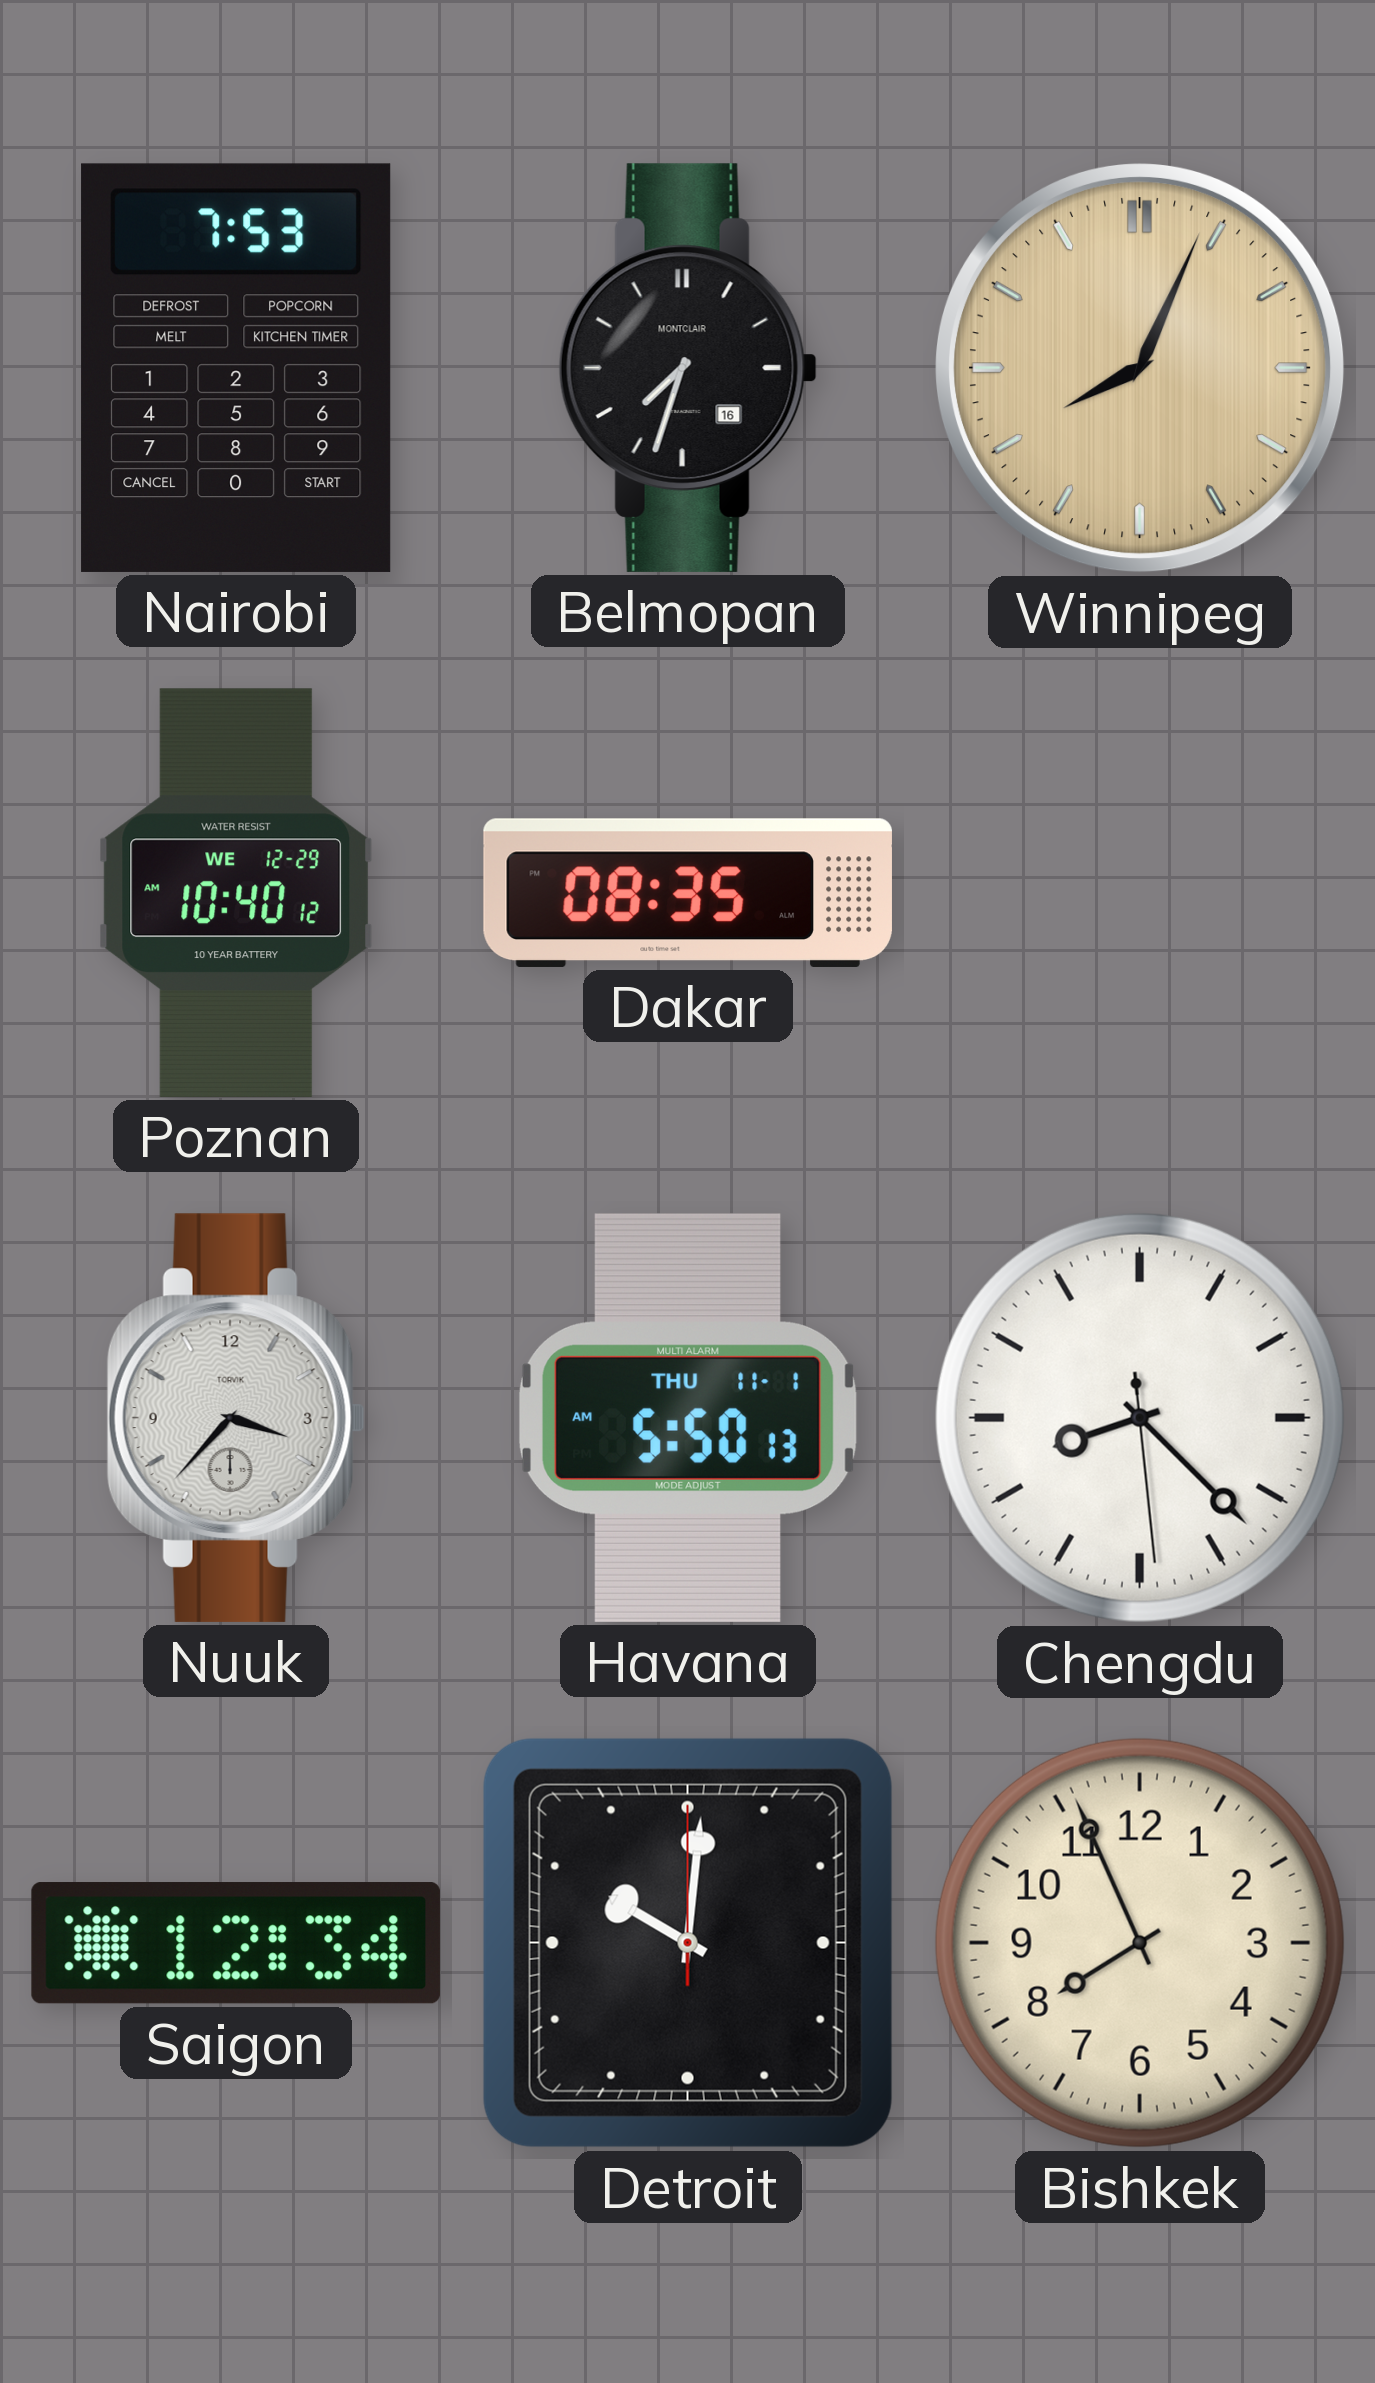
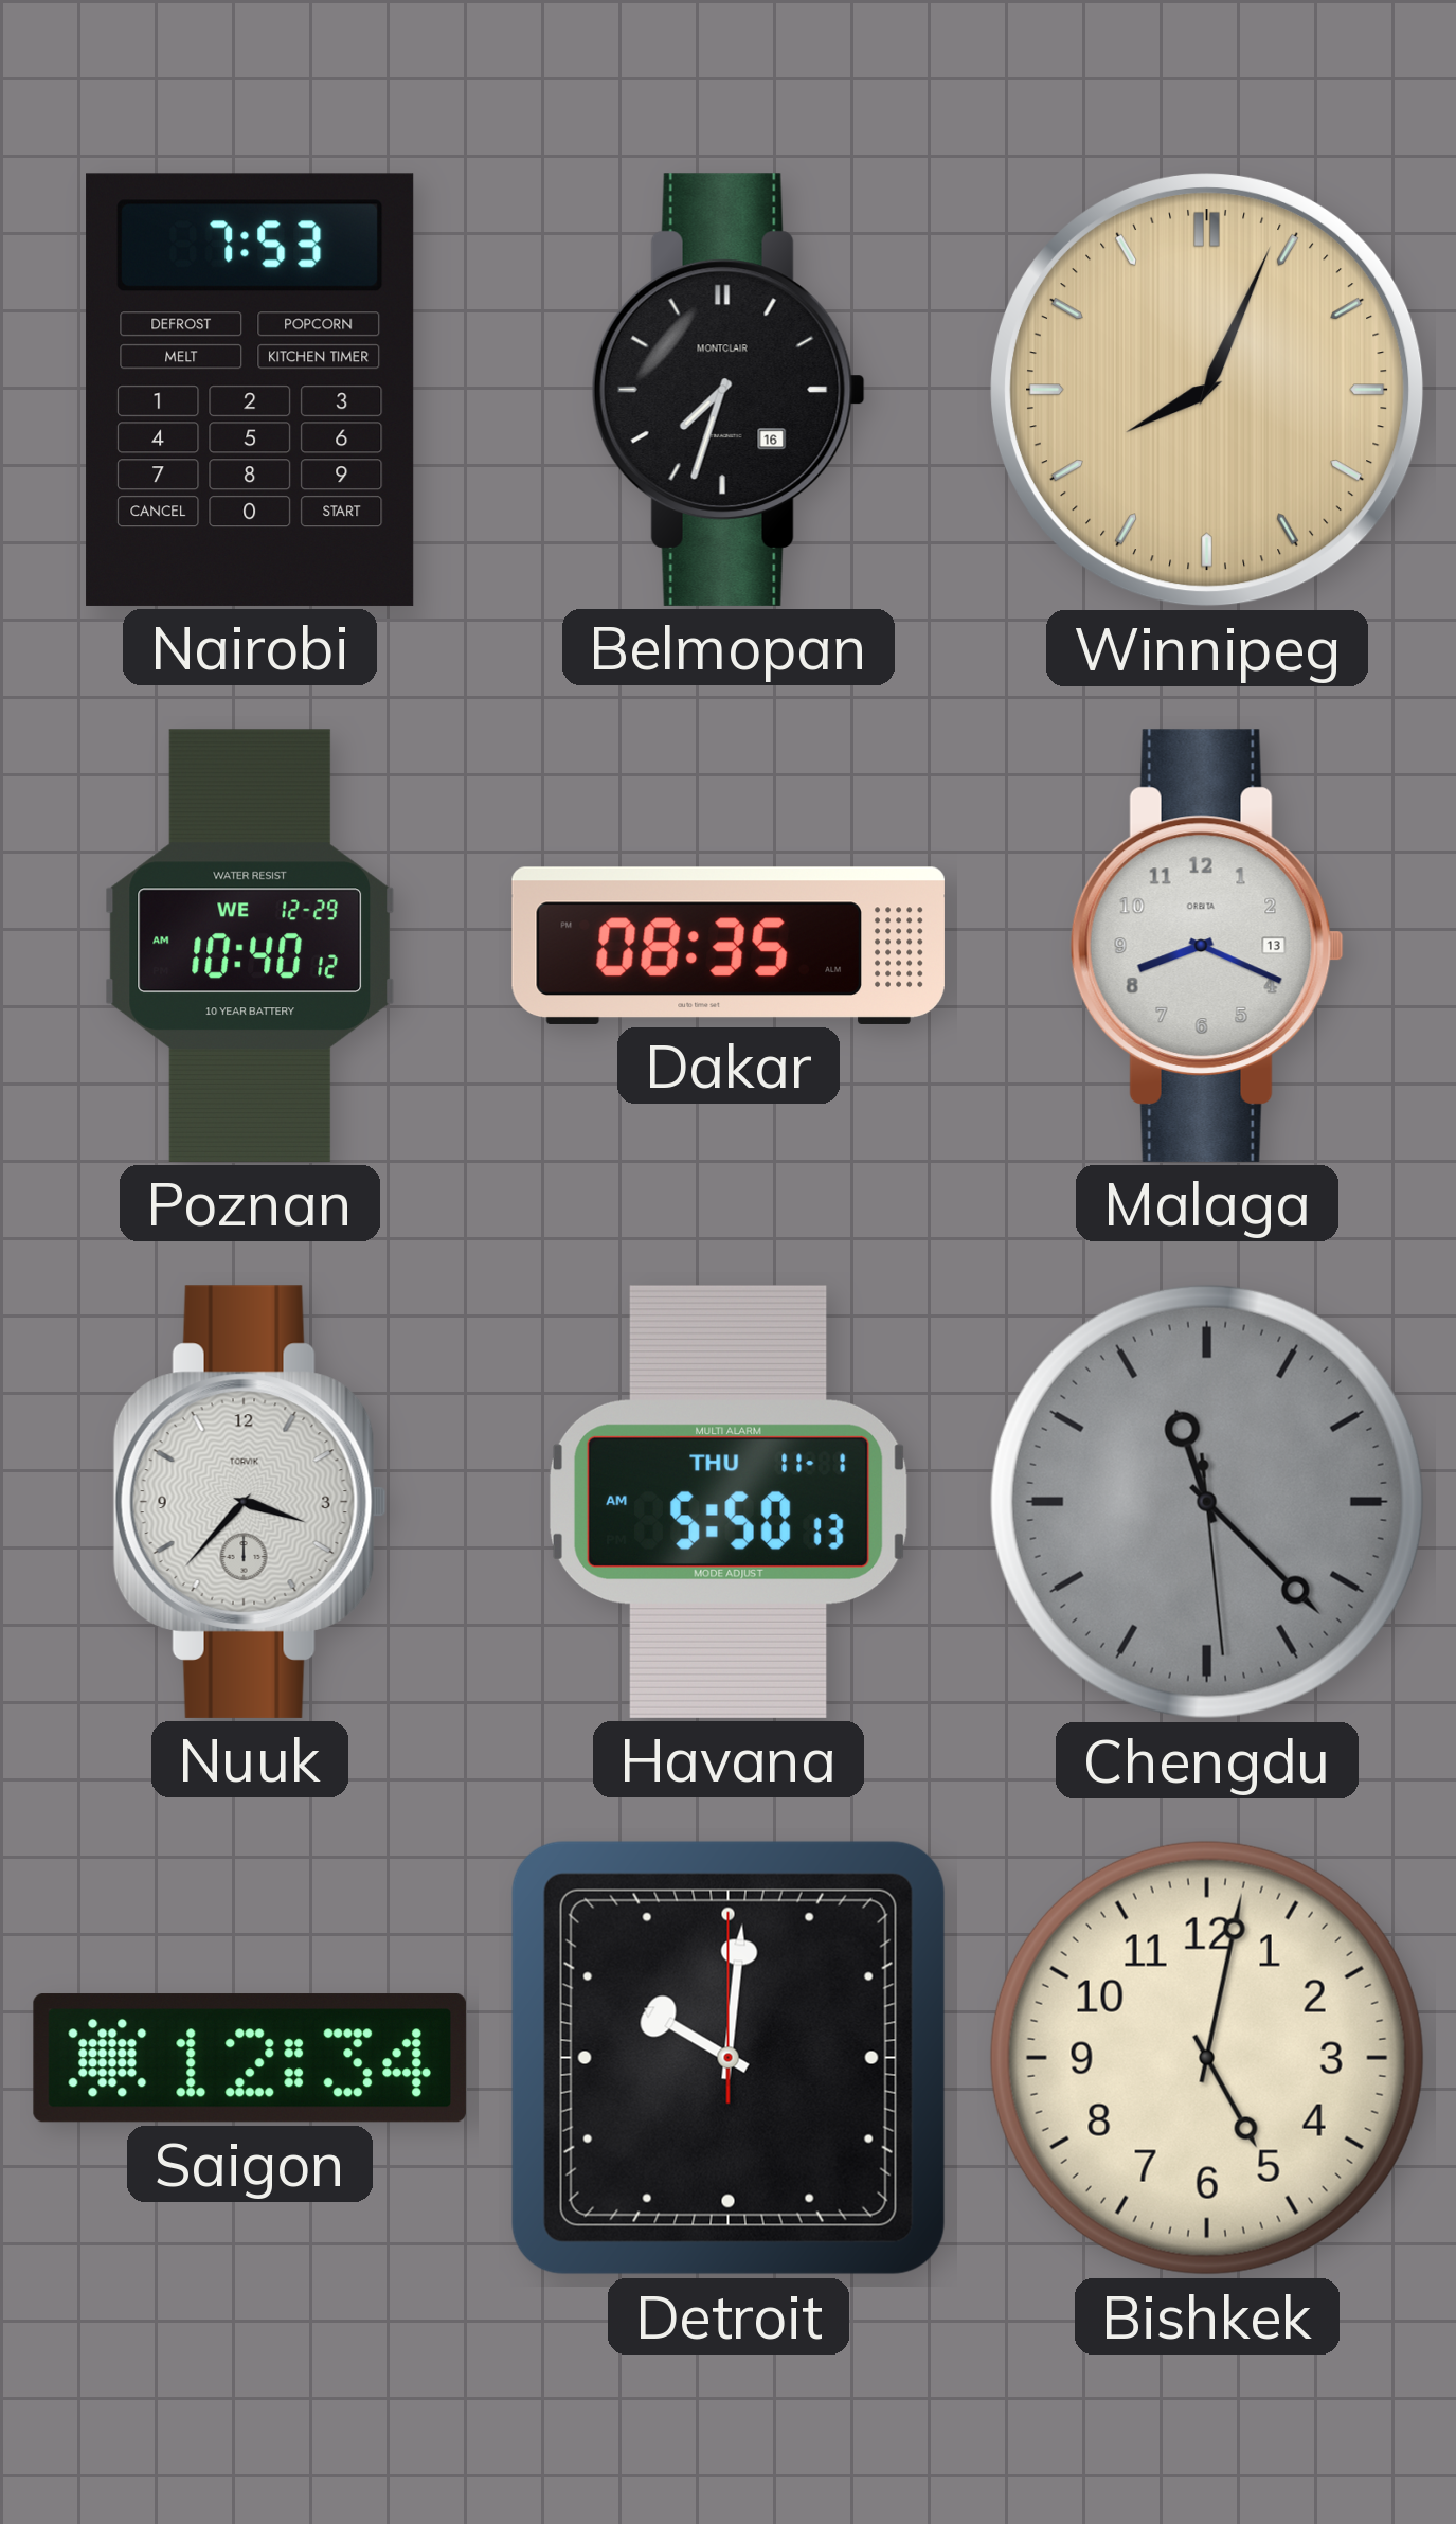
Malaga: none -> 8:19 (1207, 946)
Chengdu: 8:22 -> 11:22 (1207, 1502)
Chengdu dial: white -> grey (1207, 1502)
Bishkek: 7:56 -> 5:02 (1207, 2058)
